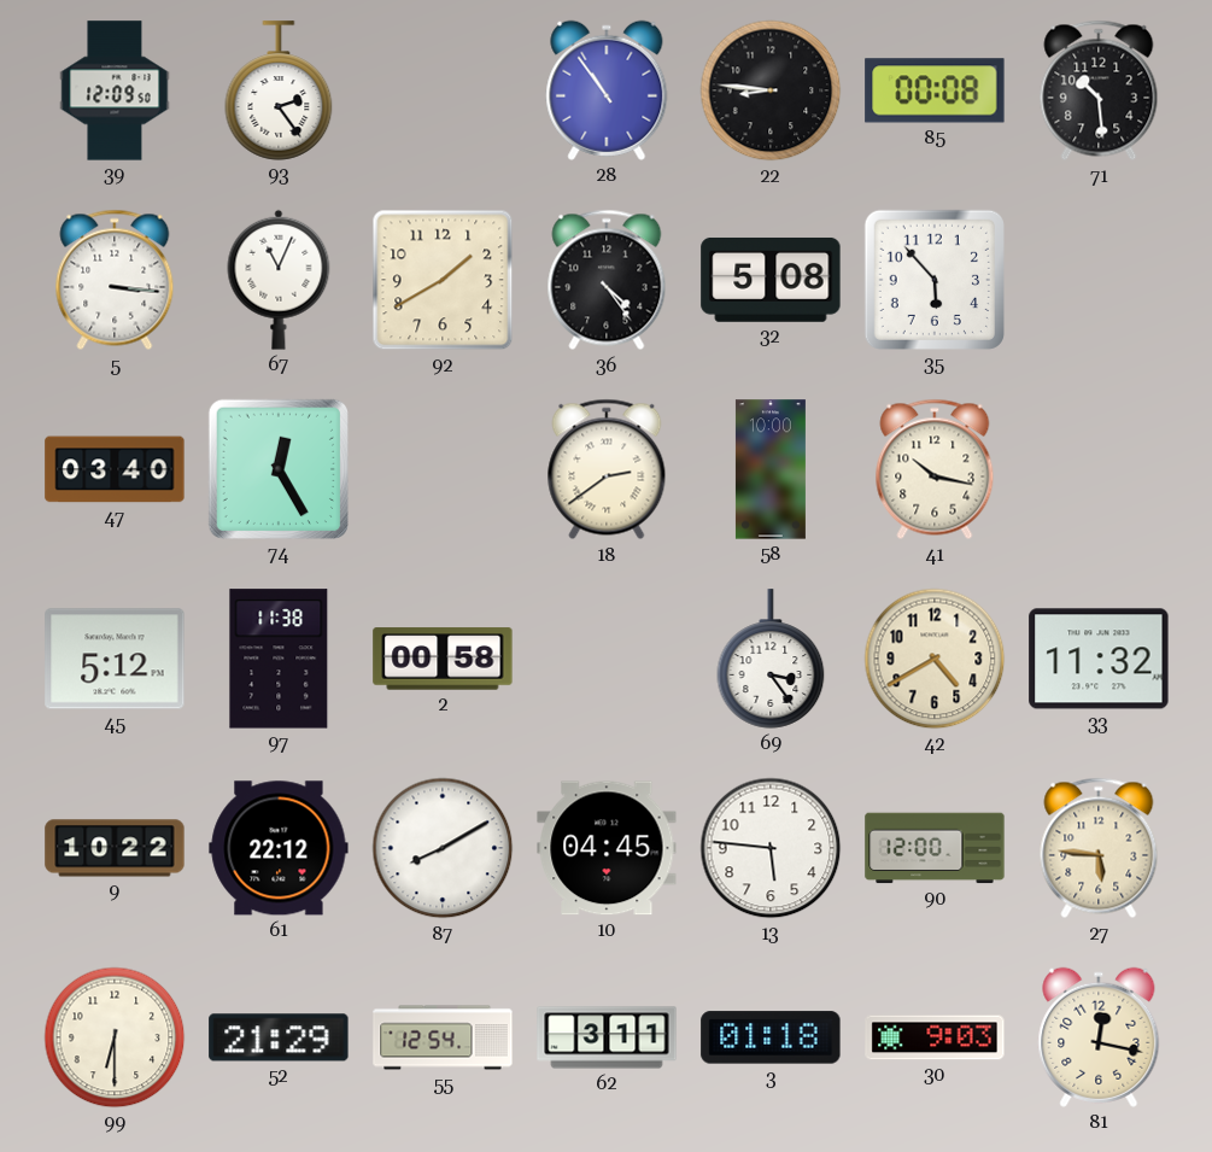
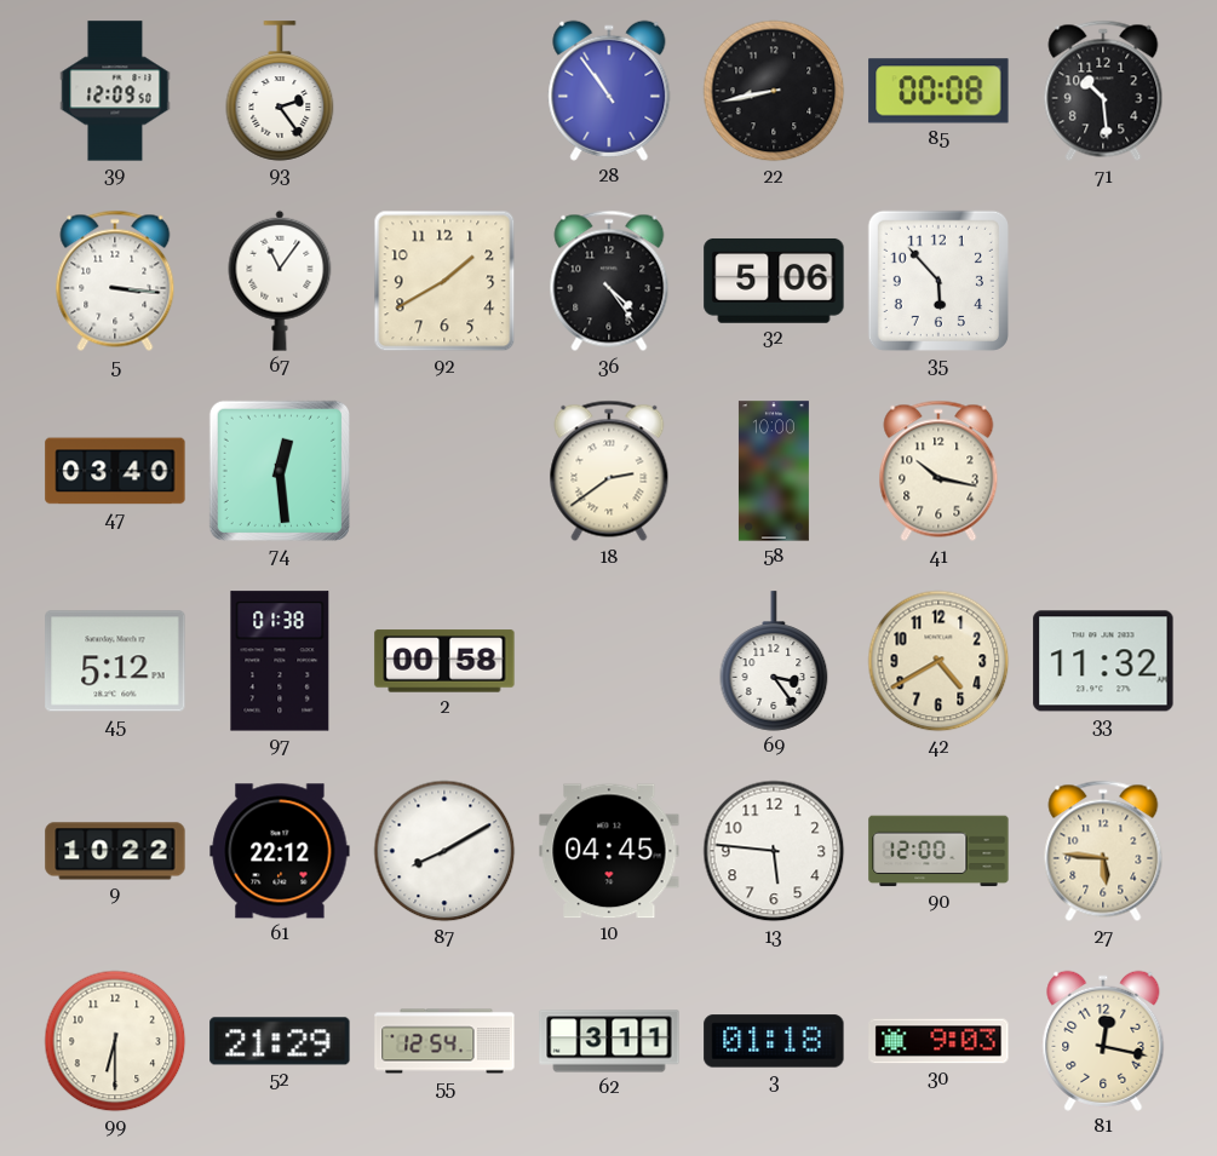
22: 8:46 -> 8:43 (774, 91)
67: 11:04 -> 11:06 (280, 281)
32: 5:08 -> 5:06 (774, 281)
74: 12:25 -> 12:29 (280, 471)
97: 11:38 -> 01:38 (280, 661)
